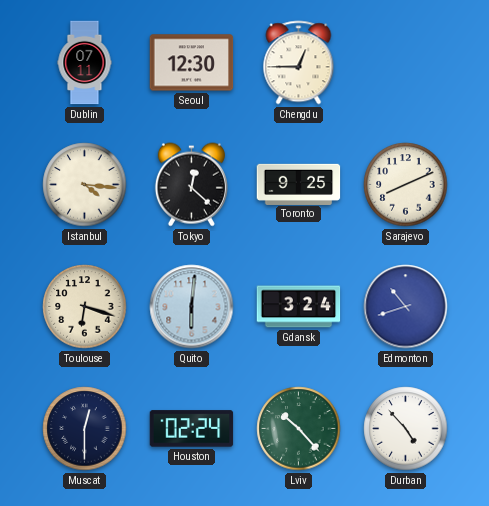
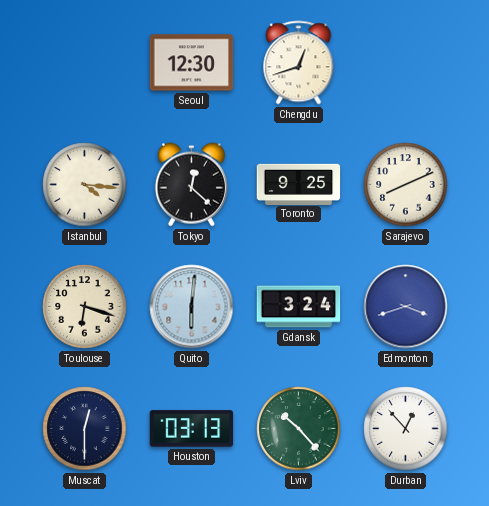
Dublin: 07:11 -> none (85, 63)
Chengdu: 12:45 -> 12:42 (299, 63)
Edmonton: 10:42 -> 3:42 (406, 307)
Houston: 02:24 -> 03:13 (192, 429)
Durban: 4:53 -> 12:53 (406, 429)
